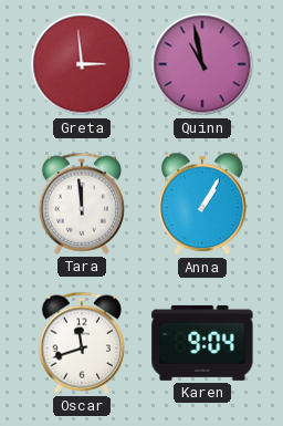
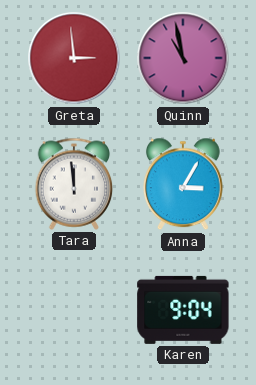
Anna: 1:05 -> 3:05 (184, 184)
Oscar: 11:42 -> none (82, 343)
